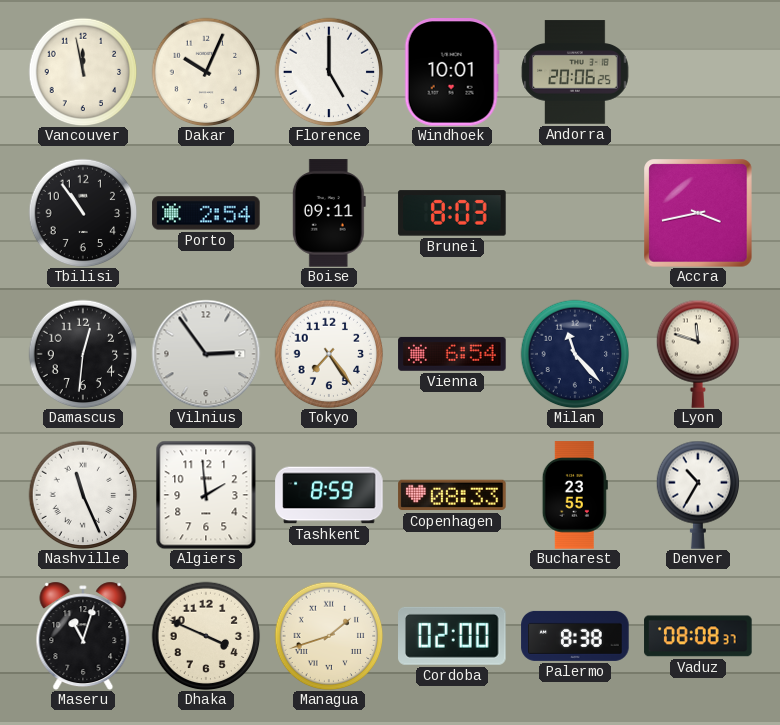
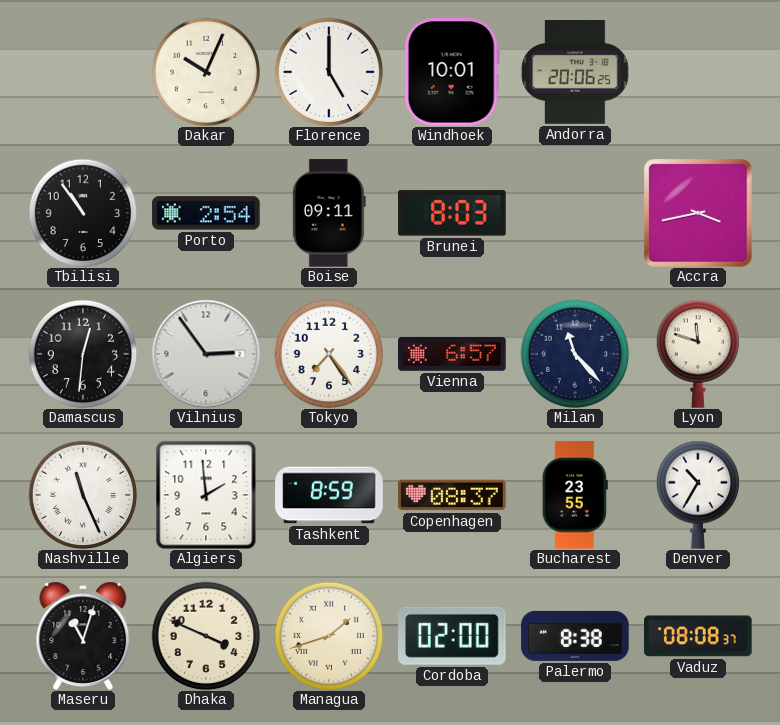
Vancouver: 11:58 -> none (83, 72)
Vienna: 6:54 -> 6:57 (452, 354)
Copenhagen: 08:33 -> 08:37 (452, 495)
